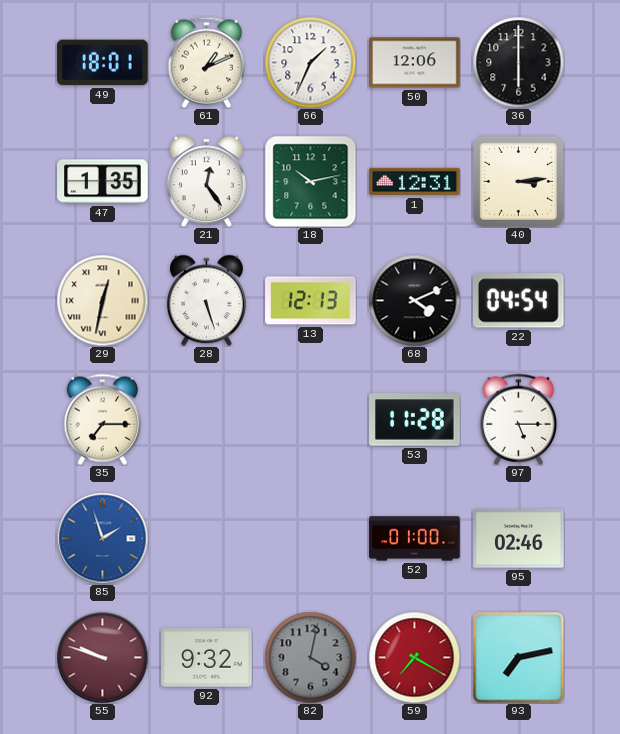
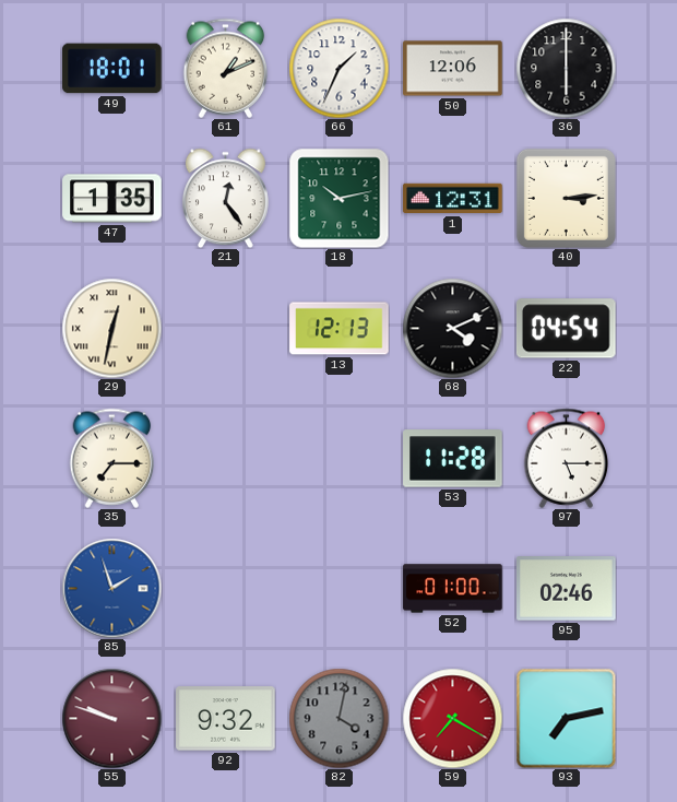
28: 5:27 -> none (206, 300)
